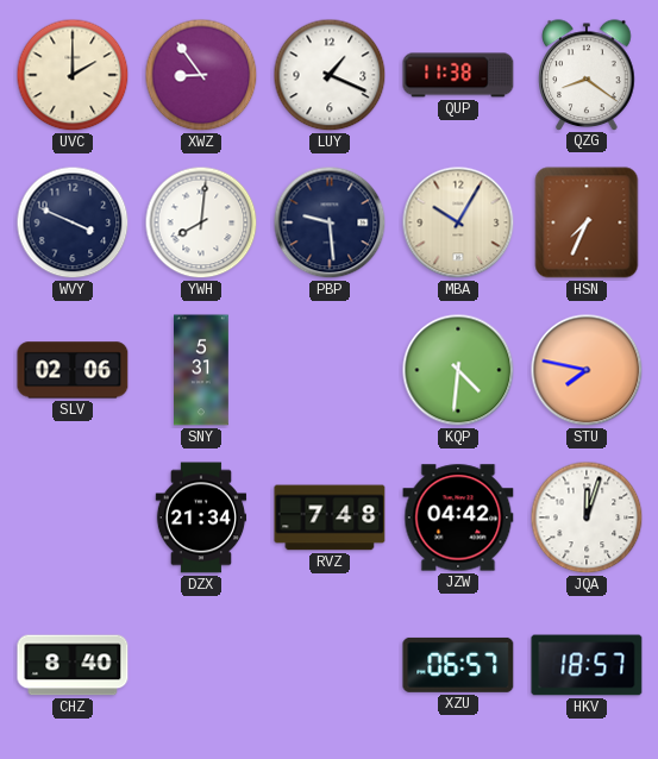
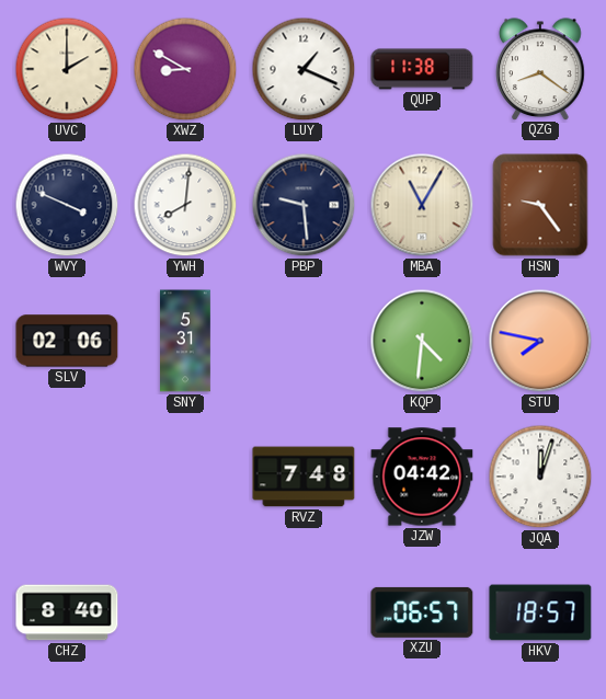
XWZ: 8:54 -> 8:50 (185, 69)
MBA: 10:05 -> 11:05 (422, 205)
HSN: 7:34 -> 9:24 (540, 205)
DZX: 21:34 -> none (201, 517)
